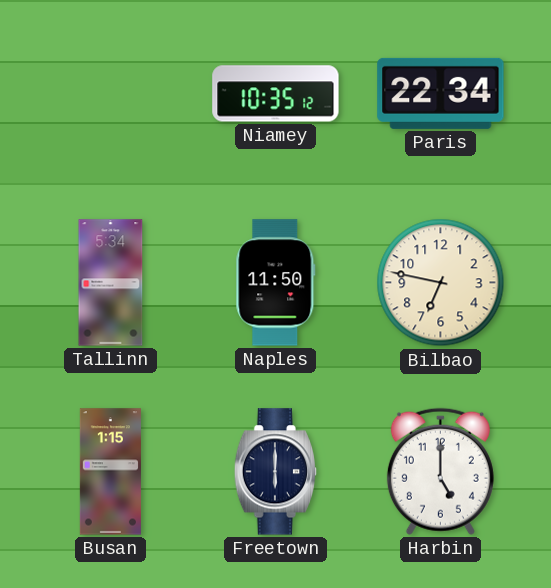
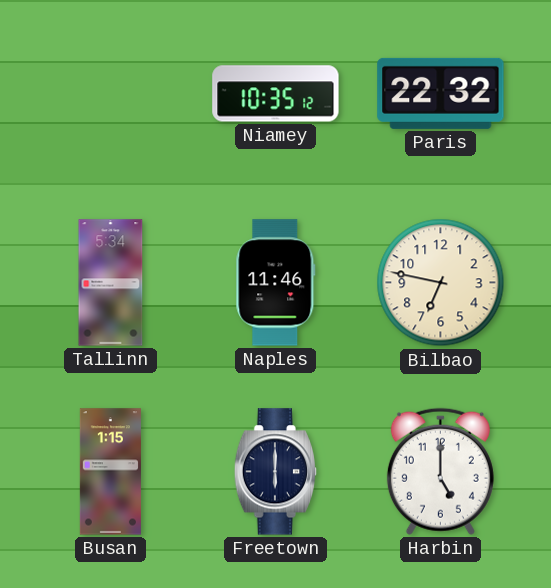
Paris: 22:34 -> 22:32 (441, 93)
Naples: 11:50 -> 11:46 (276, 283)
